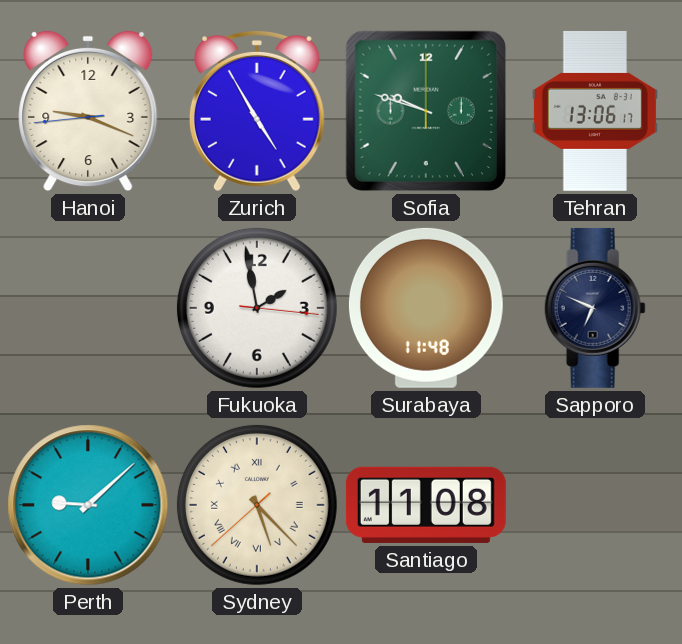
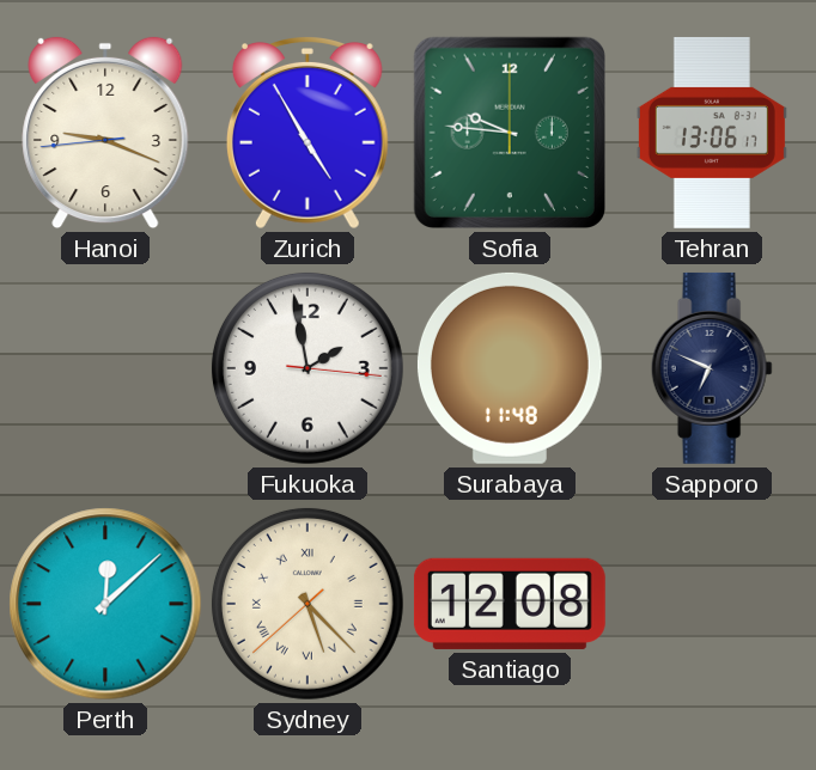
Sofia: 9:48 -> 9:46 (510, 133)
Perth: 9:08 -> 12:08 (105, 604)
Santiago: 11:08 -> 12:08 (510, 604)
